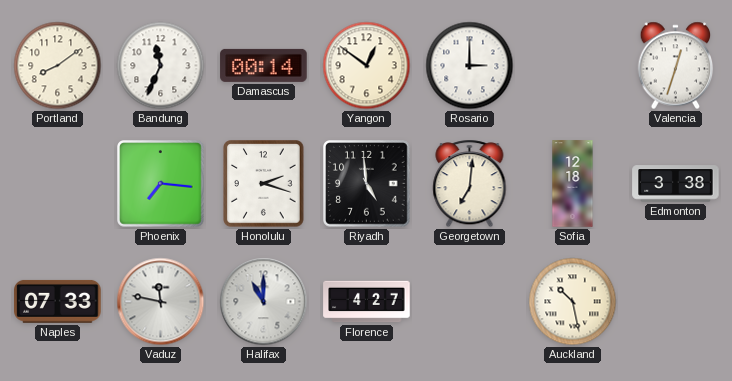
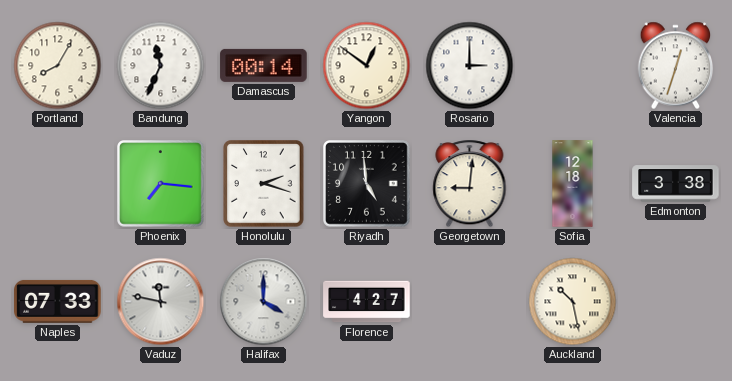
Portland: 8:09 -> 8:05 (58, 66)
Georgetown: 7:01 -> 9:01 (470, 184)
Halifax: 11:00 -> 4:00 (264, 302)
